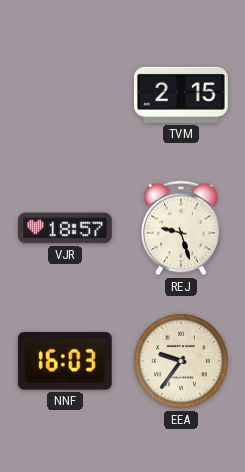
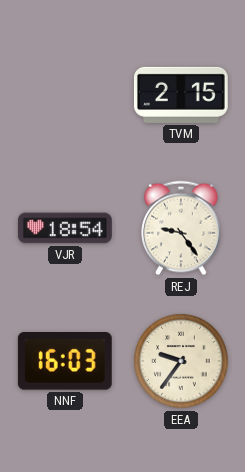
VJR: 18:57 -> 18:54 (65, 228)
REJ: 9:27 -> 9:24 (181, 228)
